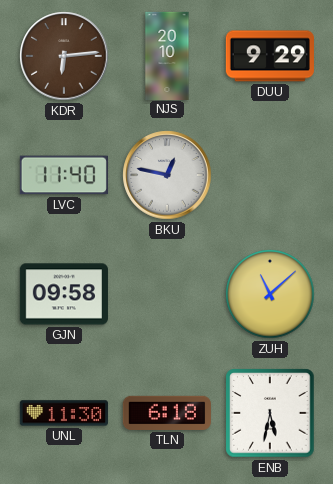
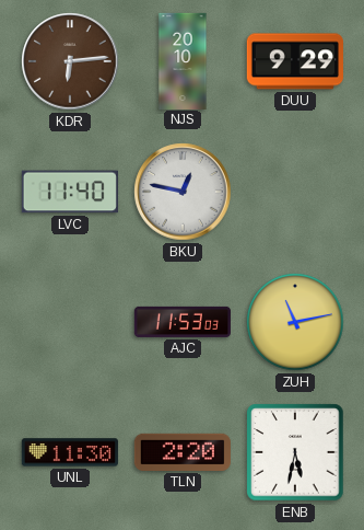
GJN: 09:58 -> none (64, 294)
AJC: none -> 11:53 (181, 322)
ZUH: 11:08 -> 11:13 (295, 322)
TLN: 6:18 -> 2:20 (183, 452)
